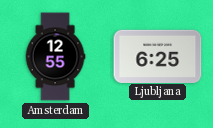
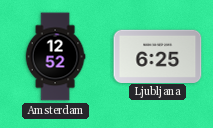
Amsterdam: 12:55 -> 12:52 (55, 57)
